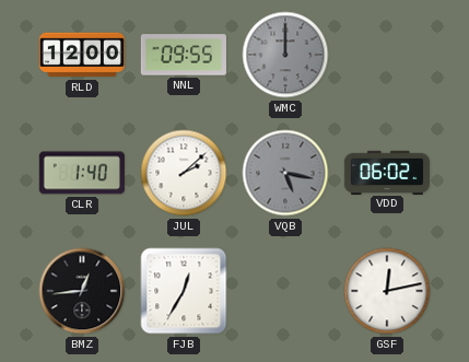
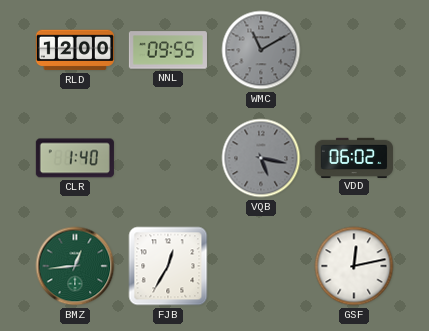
WMC: 12:00 -> 11:10 (261, 50)
JUL: 2:08 -> none (184, 173)
BMZ dial: black -> green (75, 266)
